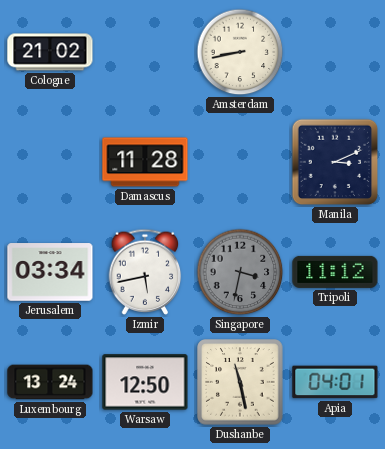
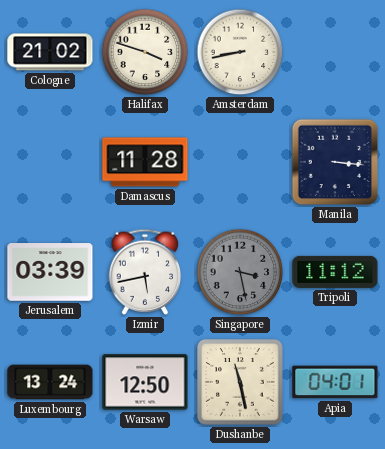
Halifax: none -> 3:48 (145, 52)
Manila: 3:11 -> 3:16 (335, 162)
Jerusalem: 03:34 -> 03:39 (50, 272)
Singapore: 3:32 -> 3:28 (240, 272)
